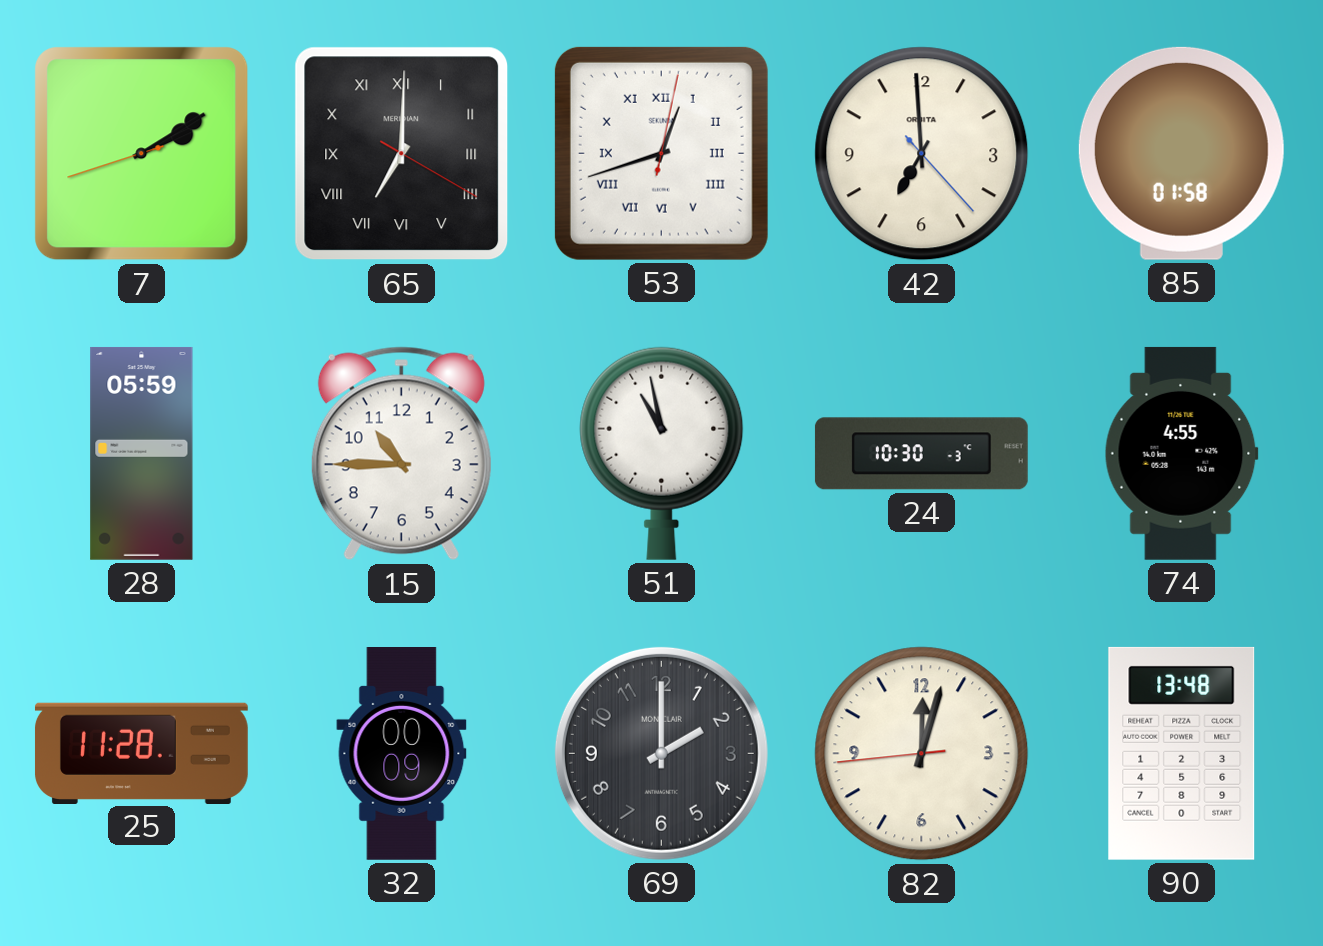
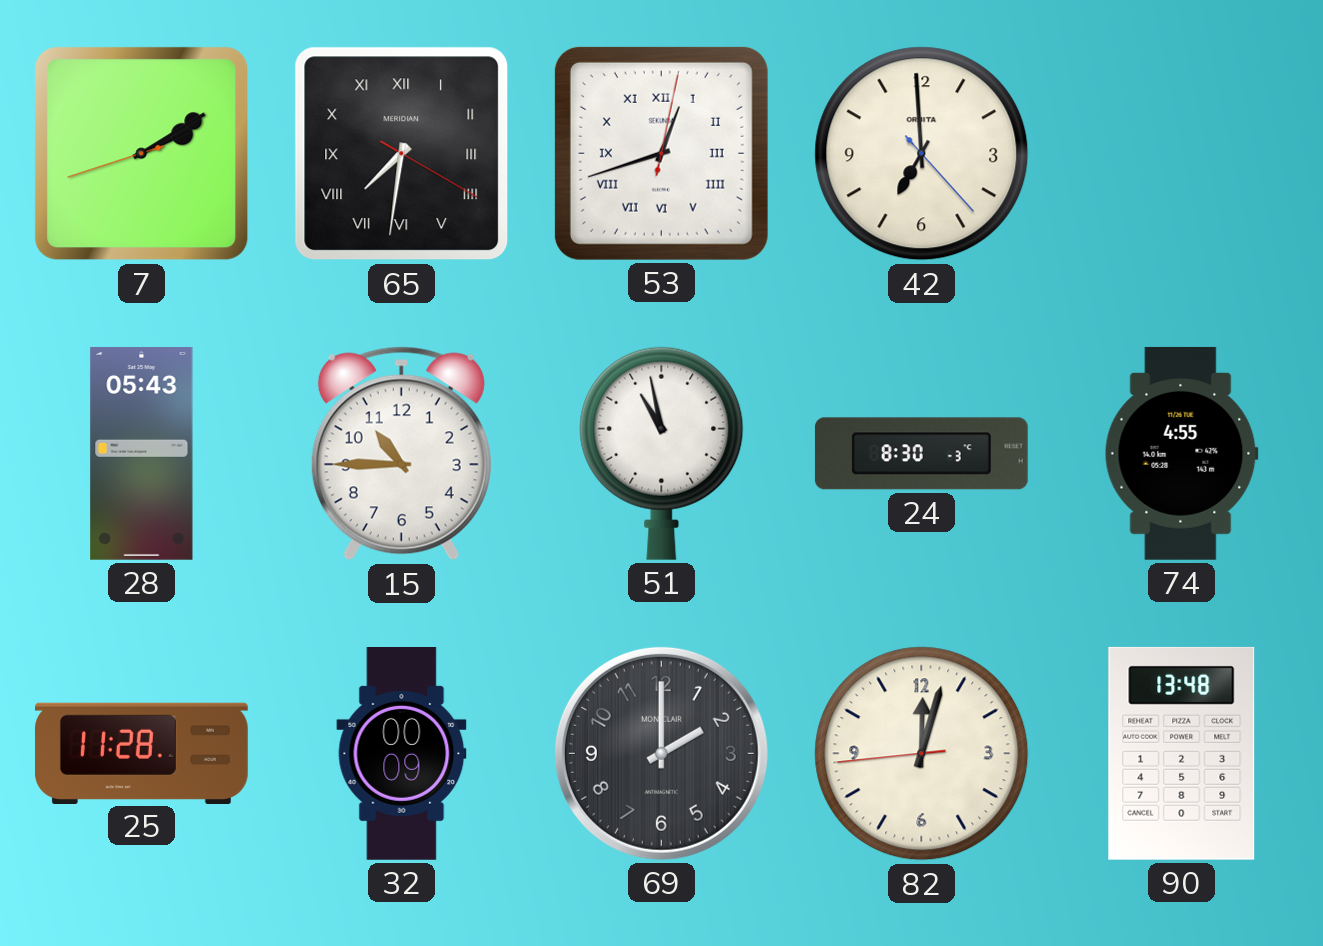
65: 7:00 -> 7:31 (402, 154)
85: 01:58 -> none (1181, 153)
28: 05:59 -> 05:43 (142, 453)
24: 10:30 -> 8:30 (921, 454)
